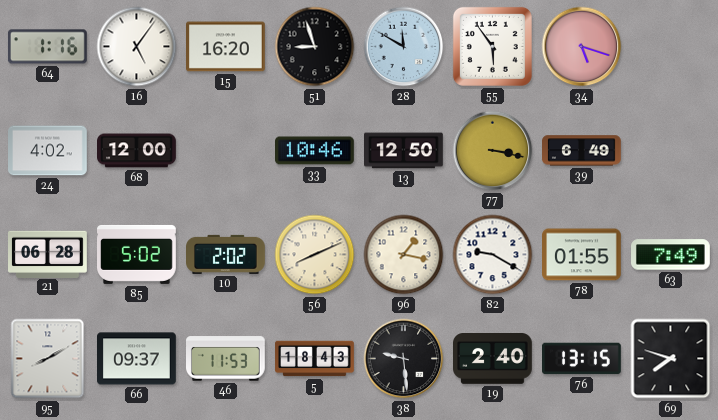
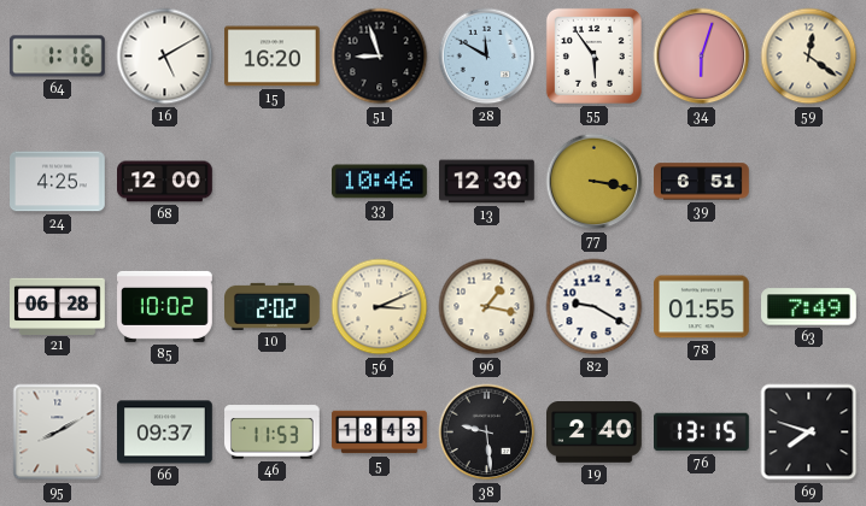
16: 5:06 -> 5:10 (165, 57)
34: 5:18 -> 6:03 (702, 57)
59: none -> 12:21 (809, 57)
24: 4:02 -> 4:25 (58, 182)
13: 12:50 -> 12:30 (487, 182)
39: 6:49 -> 6:51 (702, 182)
85: 5:02 -> 10:02 (165, 306)
56: 8:11 -> 3:11 (380, 307)
